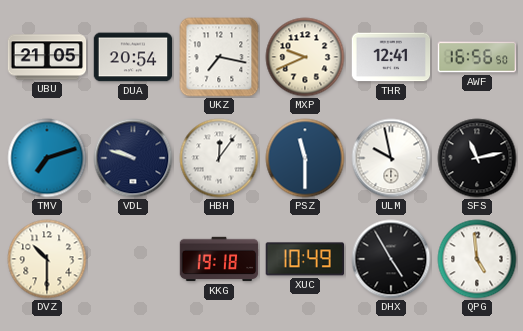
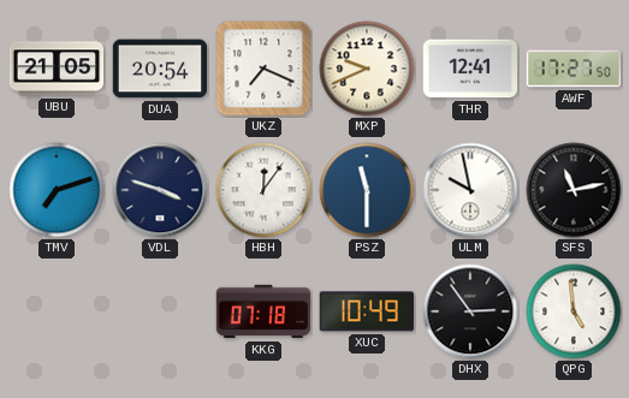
UKZ: 7:17 -> 7:19 (263, 69)
AWF: 16:56 -> 17:27 (574, 69)
VDL: 9:48 -> 3:48 (160, 190)
DVZ: 10:30 -> none (47, 259)
KKG: 19:18 -> 07:18 (263, 311)
DHX: 4:55 -> 2:54 (470, 311)
